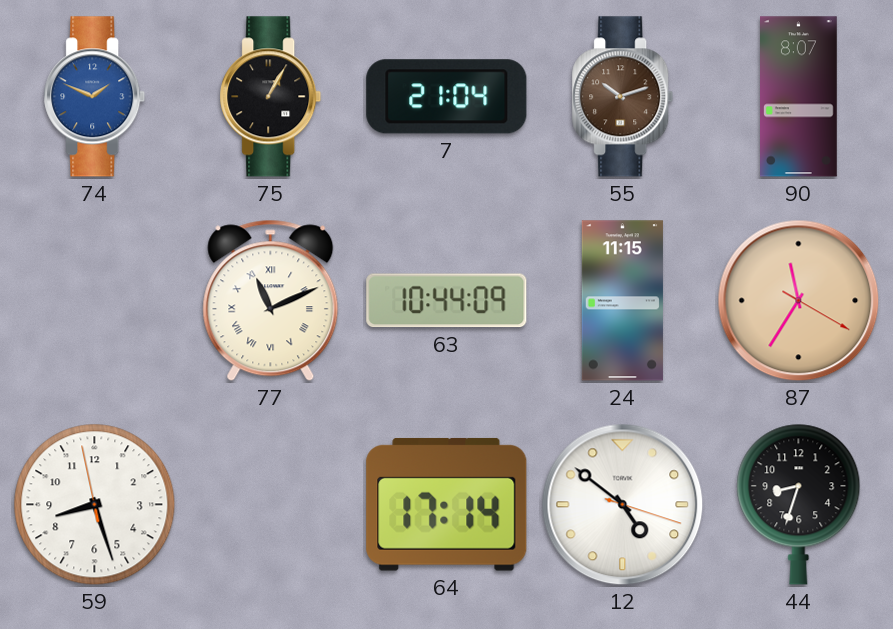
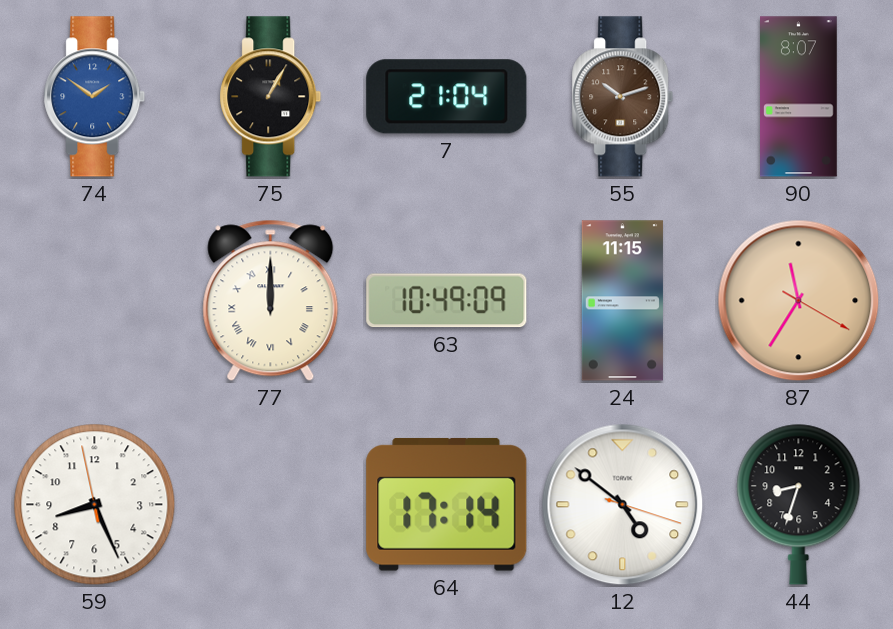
74: 1:49 -> 1:51 (95, 97)
77: 11:11 -> 12:00 (271, 301)
63: 10:44 -> 10:49 (447, 301)
59: 8:26 -> 8:25 (95, 505)
